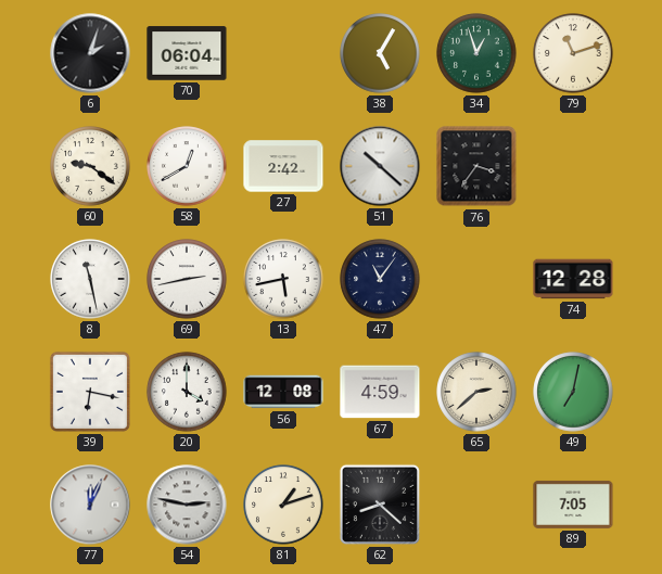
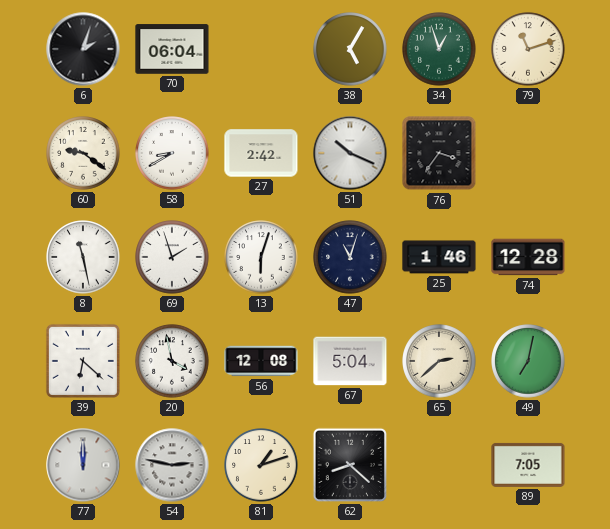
58: 12:40 -> 8:40 (172, 153)
51: 10:22 -> 10:19 (350, 153)
69: 2:43 -> 1:57 (172, 257)
13: 5:43 -> 6:03 (261, 257)
47: 11:06 -> 11:03 (350, 257)
25: none -> 1:46 (439, 257)
39: 6:17 -> 6:22 (83, 361)
20: 4:00 -> 3:58 (172, 361)
67: 4:59 -> 5:04 (350, 361)
77: 12:04 -> 12:00 (83, 465)
